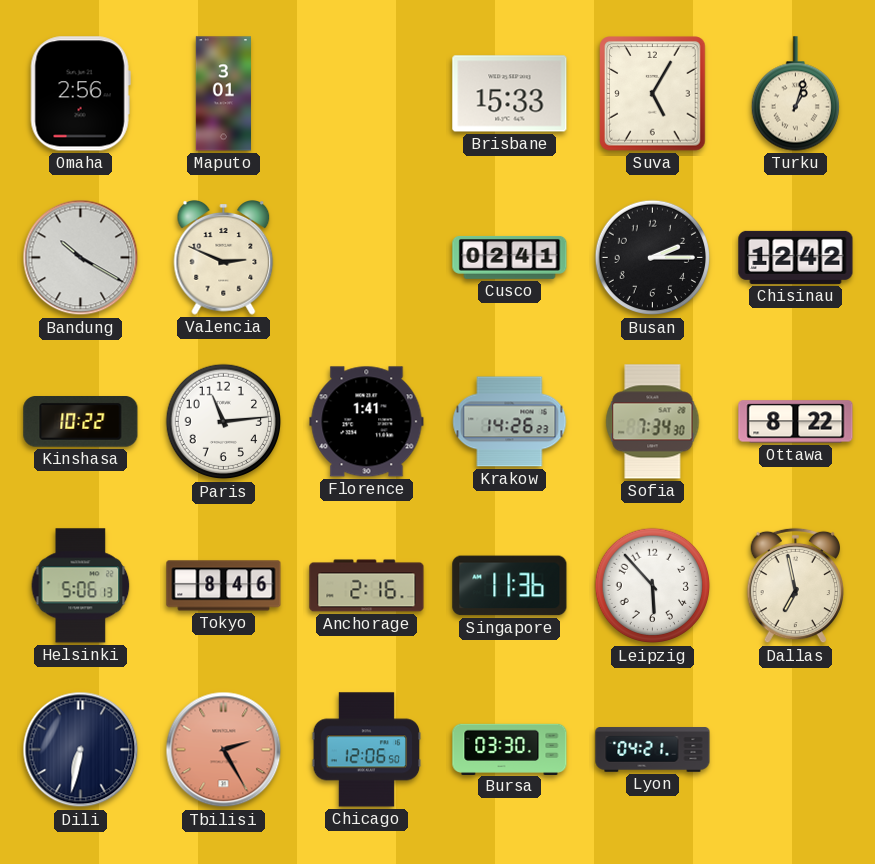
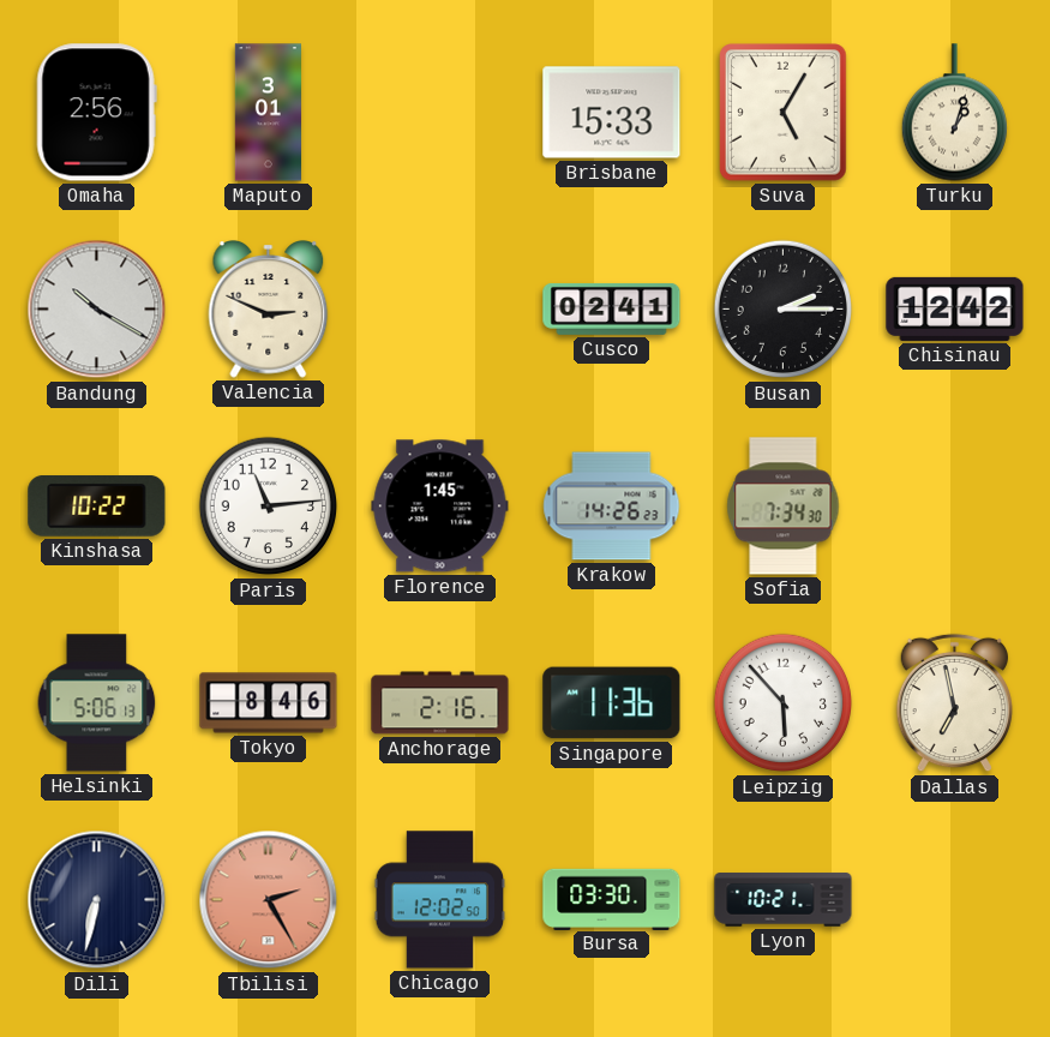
Florence: 1:41 -> 1:45 (440, 506)
Ottawa: 8:22 -> none (796, 422)
Chicago: 12:06 -> 12:02 (440, 900)
Lyon: 04:21 -> 10:21 (784, 900)
